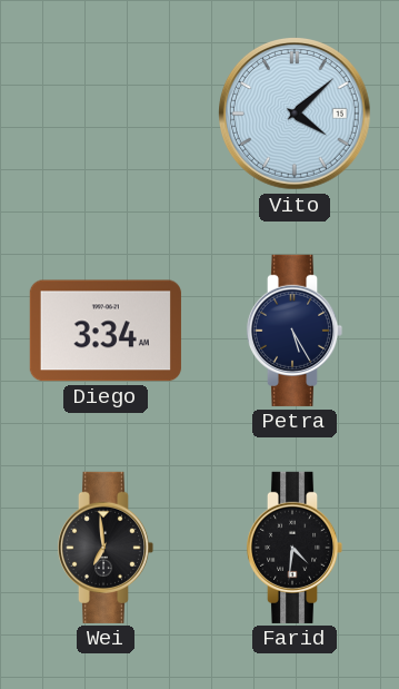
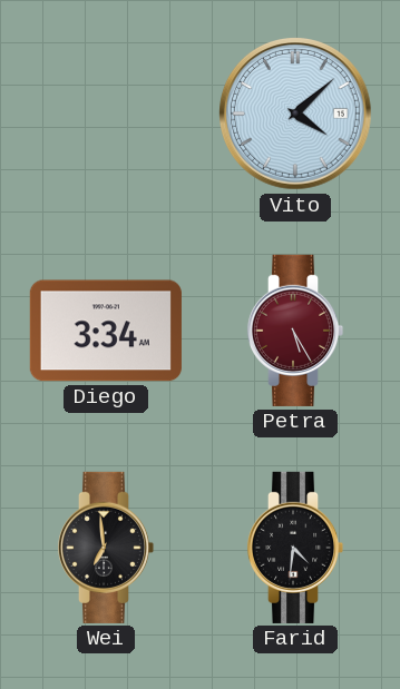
Petra dial: navy -> burgundy (295, 331)
